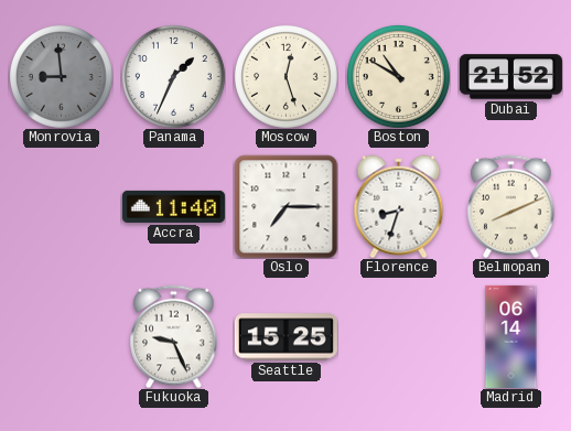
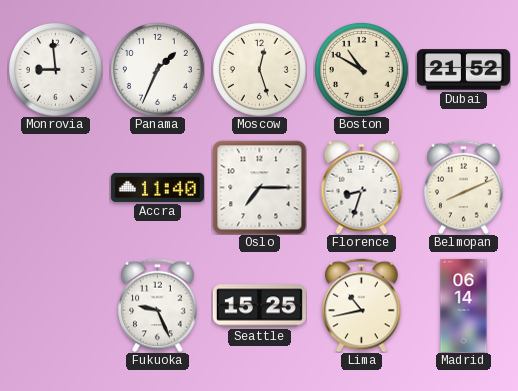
Monrovia dial: grey -> white (55, 69)
Lima: none -> 10:43 (362, 305)
